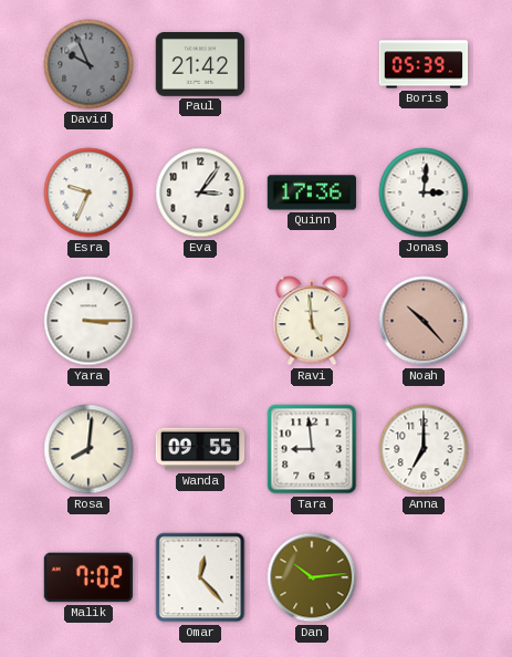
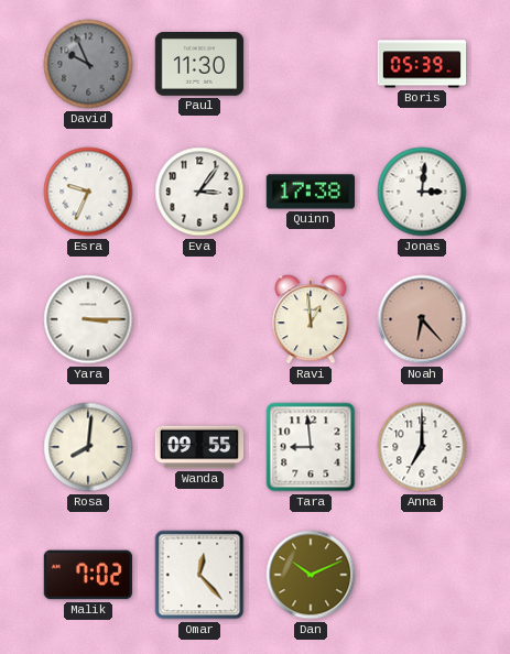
Paul: 21:42 -> 11:30 (199, 65)
Quinn: 17:36 -> 17:38 (311, 192)
Ravi: 4:59 -> 12:59 (311, 319)
Noah: 10:23 -> 6:23 (422, 319)
Dan: 10:14 -> 10:11 (311, 575)
